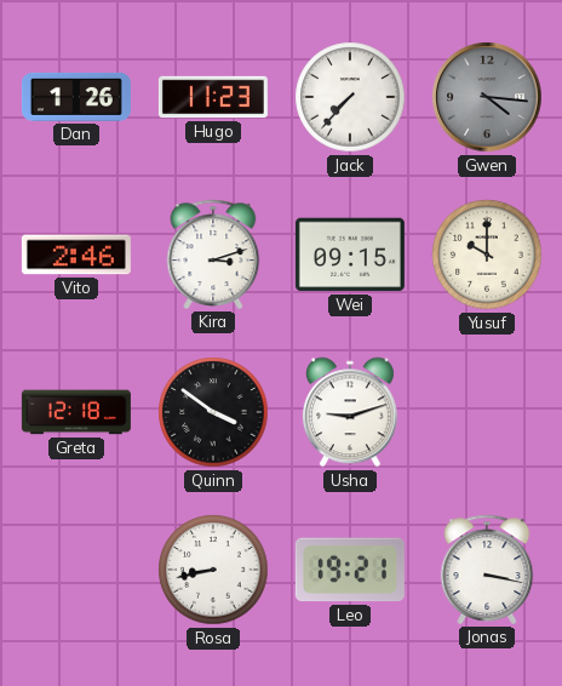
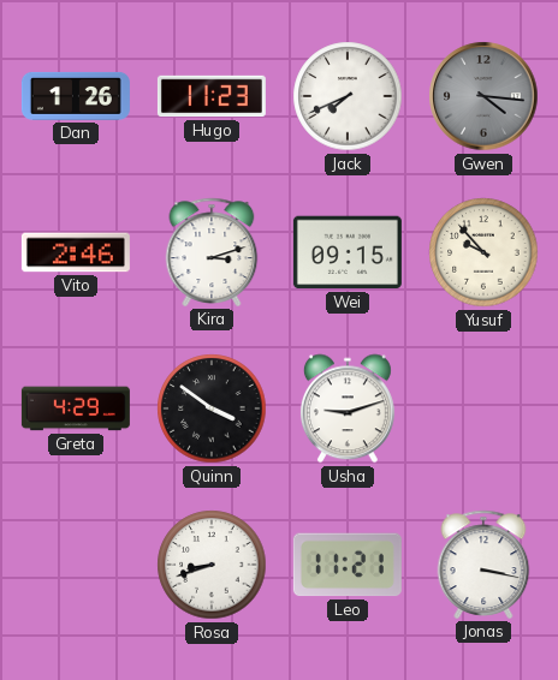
Jack: 7:37 -> 7:41 (348, 96)
Yusuf: 10:00 -> 9:53 (483, 252)
Greta: 12:18 -> 4:29 (76, 408)
Rosa: 8:43 -> 8:42 (212, 565)
Leo: 19:21 -> 11:21 (348, 565)
